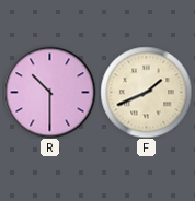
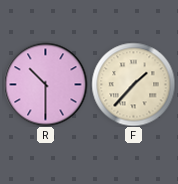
F: 1:41 -> 1:37 (133, 84)
